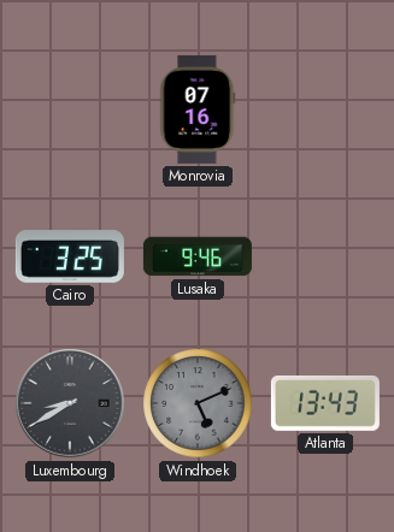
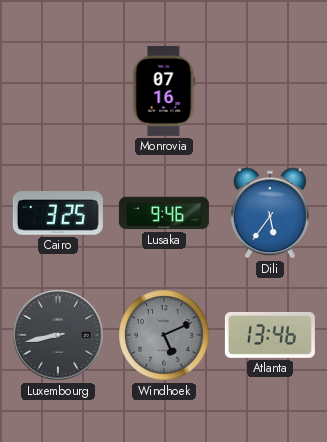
Dili: none -> 5:36 (270, 213)
Luxembourg: 8:40 -> 8:43 (58, 335)
Atlanta: 13:43 -> 13:46 (270, 335)
